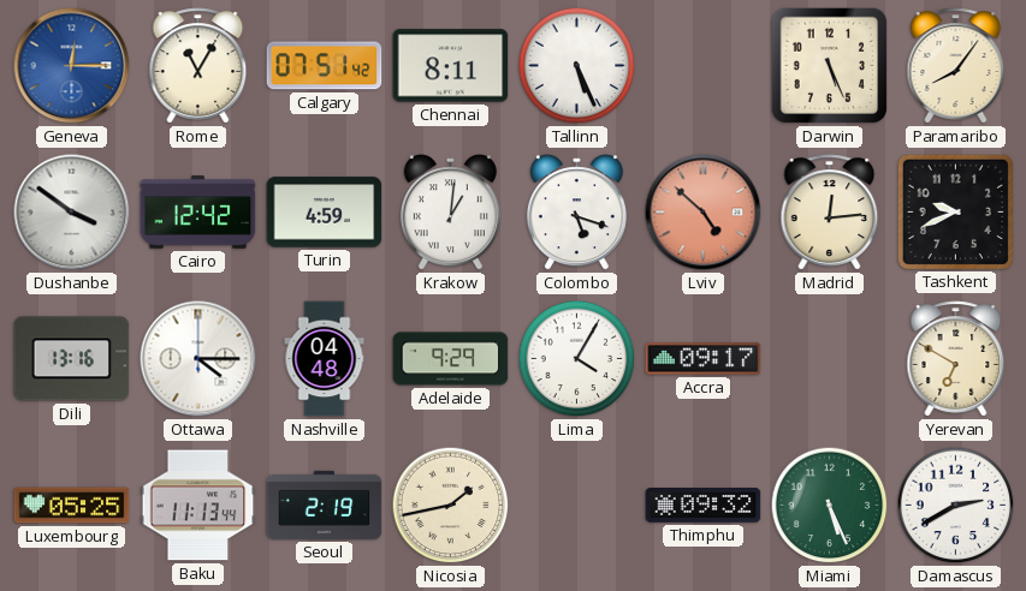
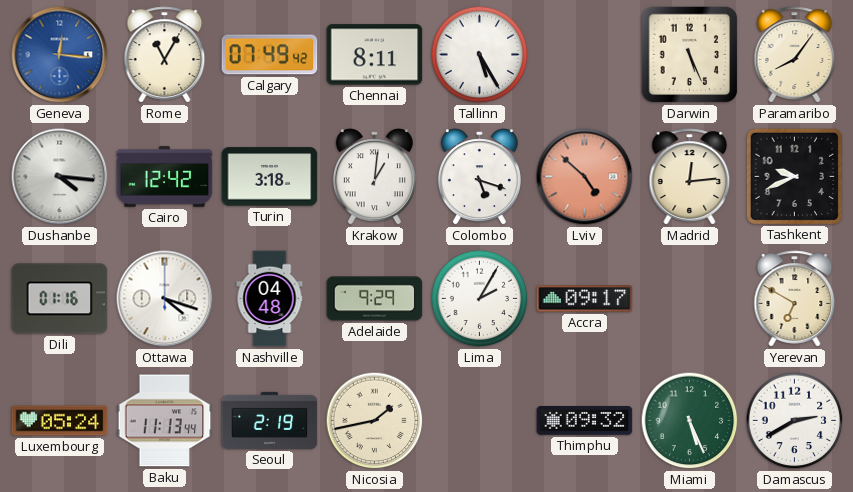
Geneva: 12:15 -> 12:16 (60, 55)
Calgary: 07:51 -> 07:49 (270, 55)
Tallinn: 5:26 -> 5:25 (480, 55)
Dushanbe: 3:51 -> 4:16 (60, 177)
Turin: 4:59 -> 3:18 (270, 177)
Dili: 13:16 -> 01:16 (60, 299)
Ottawa: 4:15 -> 4:18 (165, 299)
Lima: 4:05 -> 2:05 (480, 299)
Luxembourg: 05:25 -> 05:24 (60, 421)
